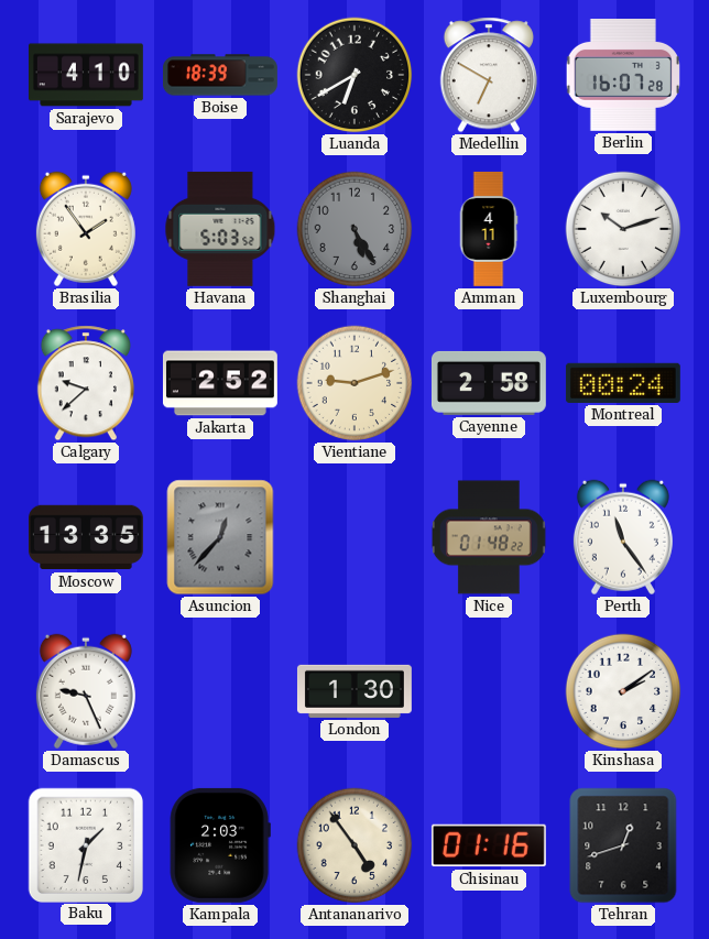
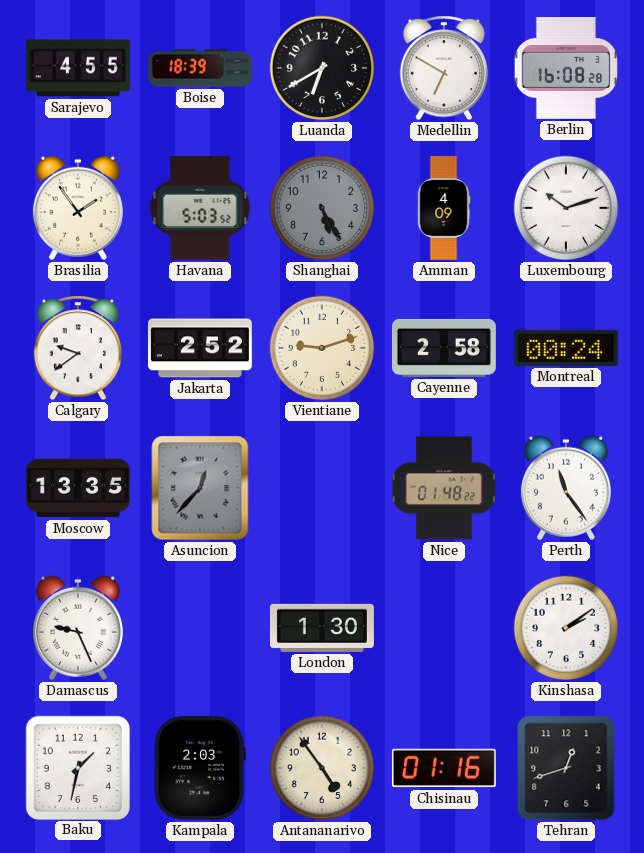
Sarajevo: 4:10 -> 4:55 (78, 68)
Berlin: 16:07 -> 16:08 (566, 69)
Amman: 4:11 -> 4:09 (444, 208)
Calgary: 9:38 -> 9:39 (78, 348)
